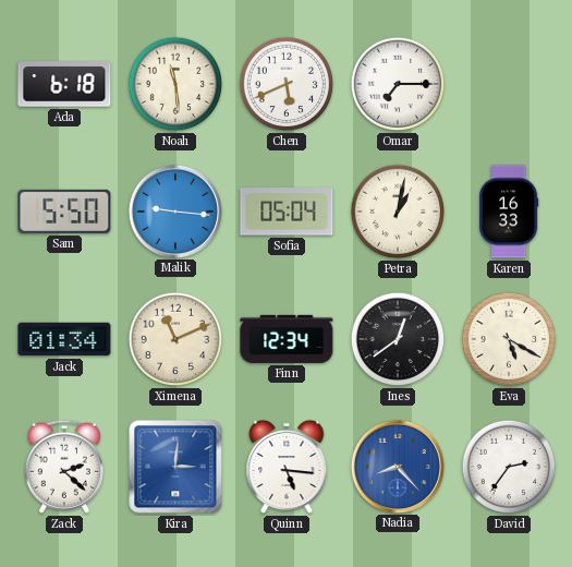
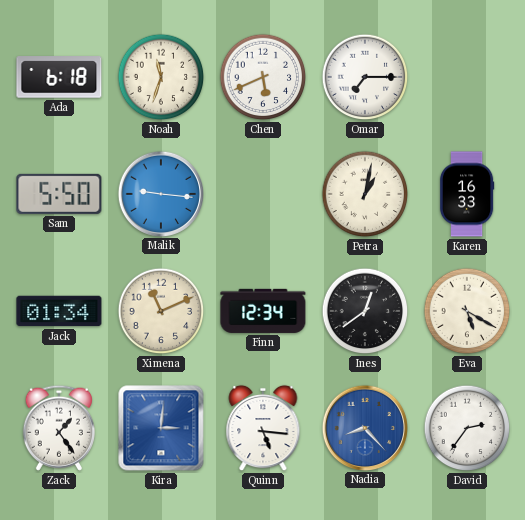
Noah: 11:29 -> 11:33 (161, 77)
Sofia: 05:04 -> none (287, 212)
Zack: 2:22 -> 1:24 (59, 428)
